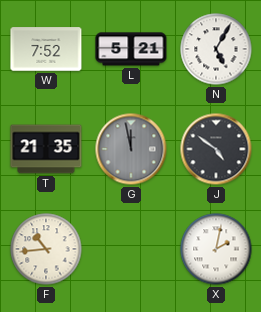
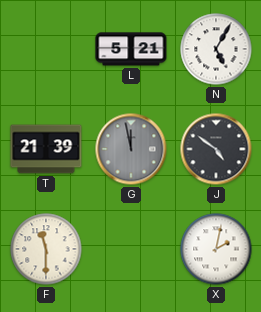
W: 7:52 -> none (46, 49)
T: 21:35 -> 21:39 (46, 149)
F: 10:44 -> 11:30 (46, 249)
